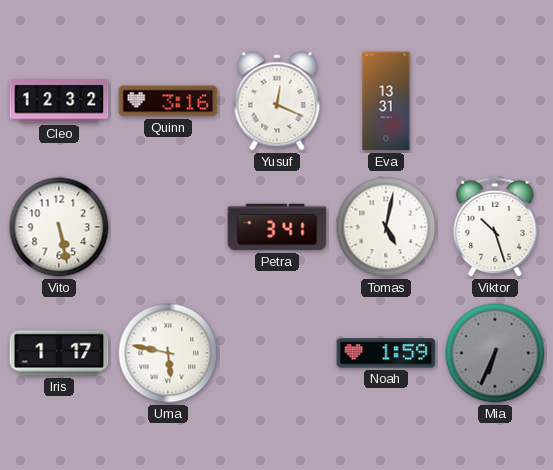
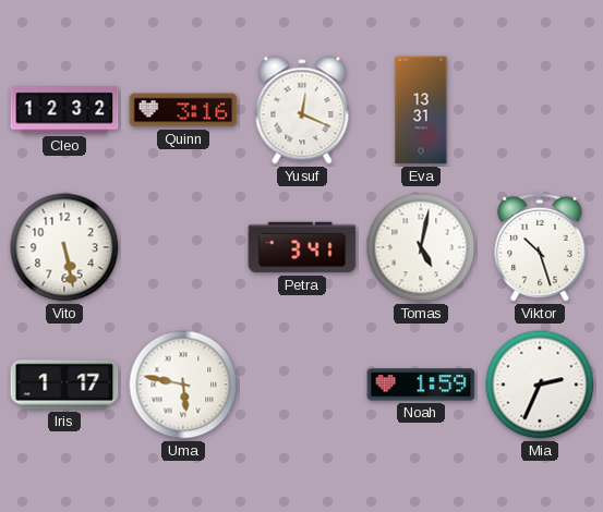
Mia: 6:34 -> 2:34 (540, 385)
Mia dial: grey -> white (540, 385)
